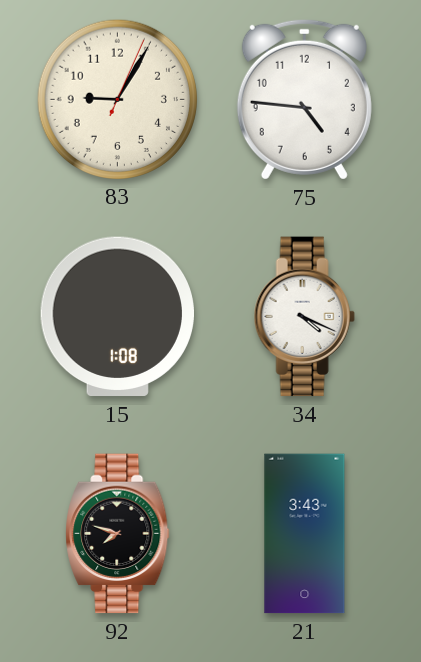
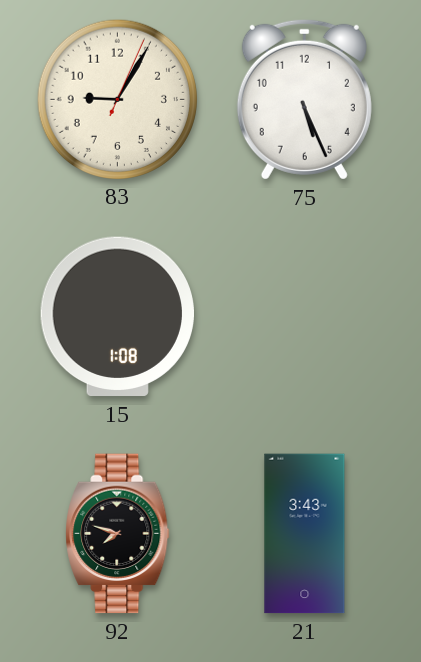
75: 4:46 -> 5:26 (304, 99)
34: 4:19 -> none (304, 317)
